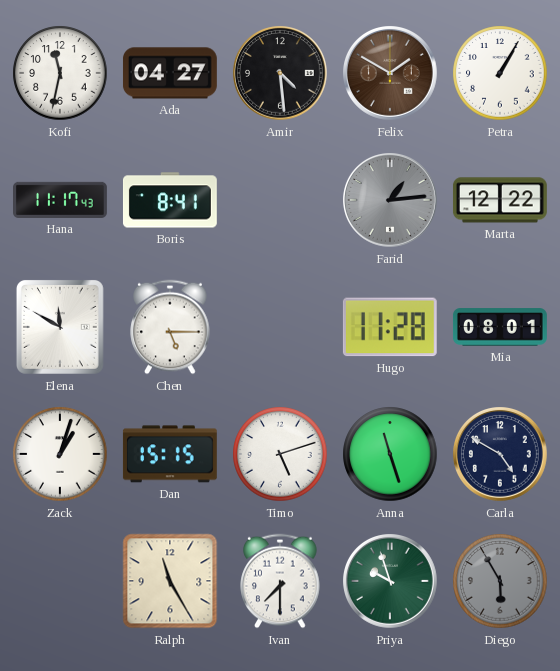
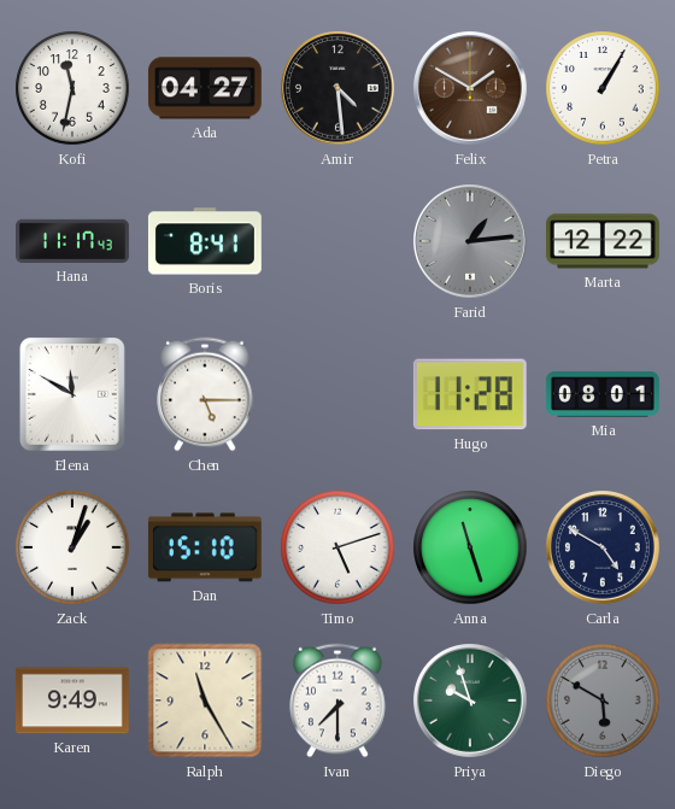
Dan: 15:15 -> 15:10 (205, 547)
Karen: none -> 9:49 (72, 700)
Diego: 5:55 -> 5:50 (603, 700)
